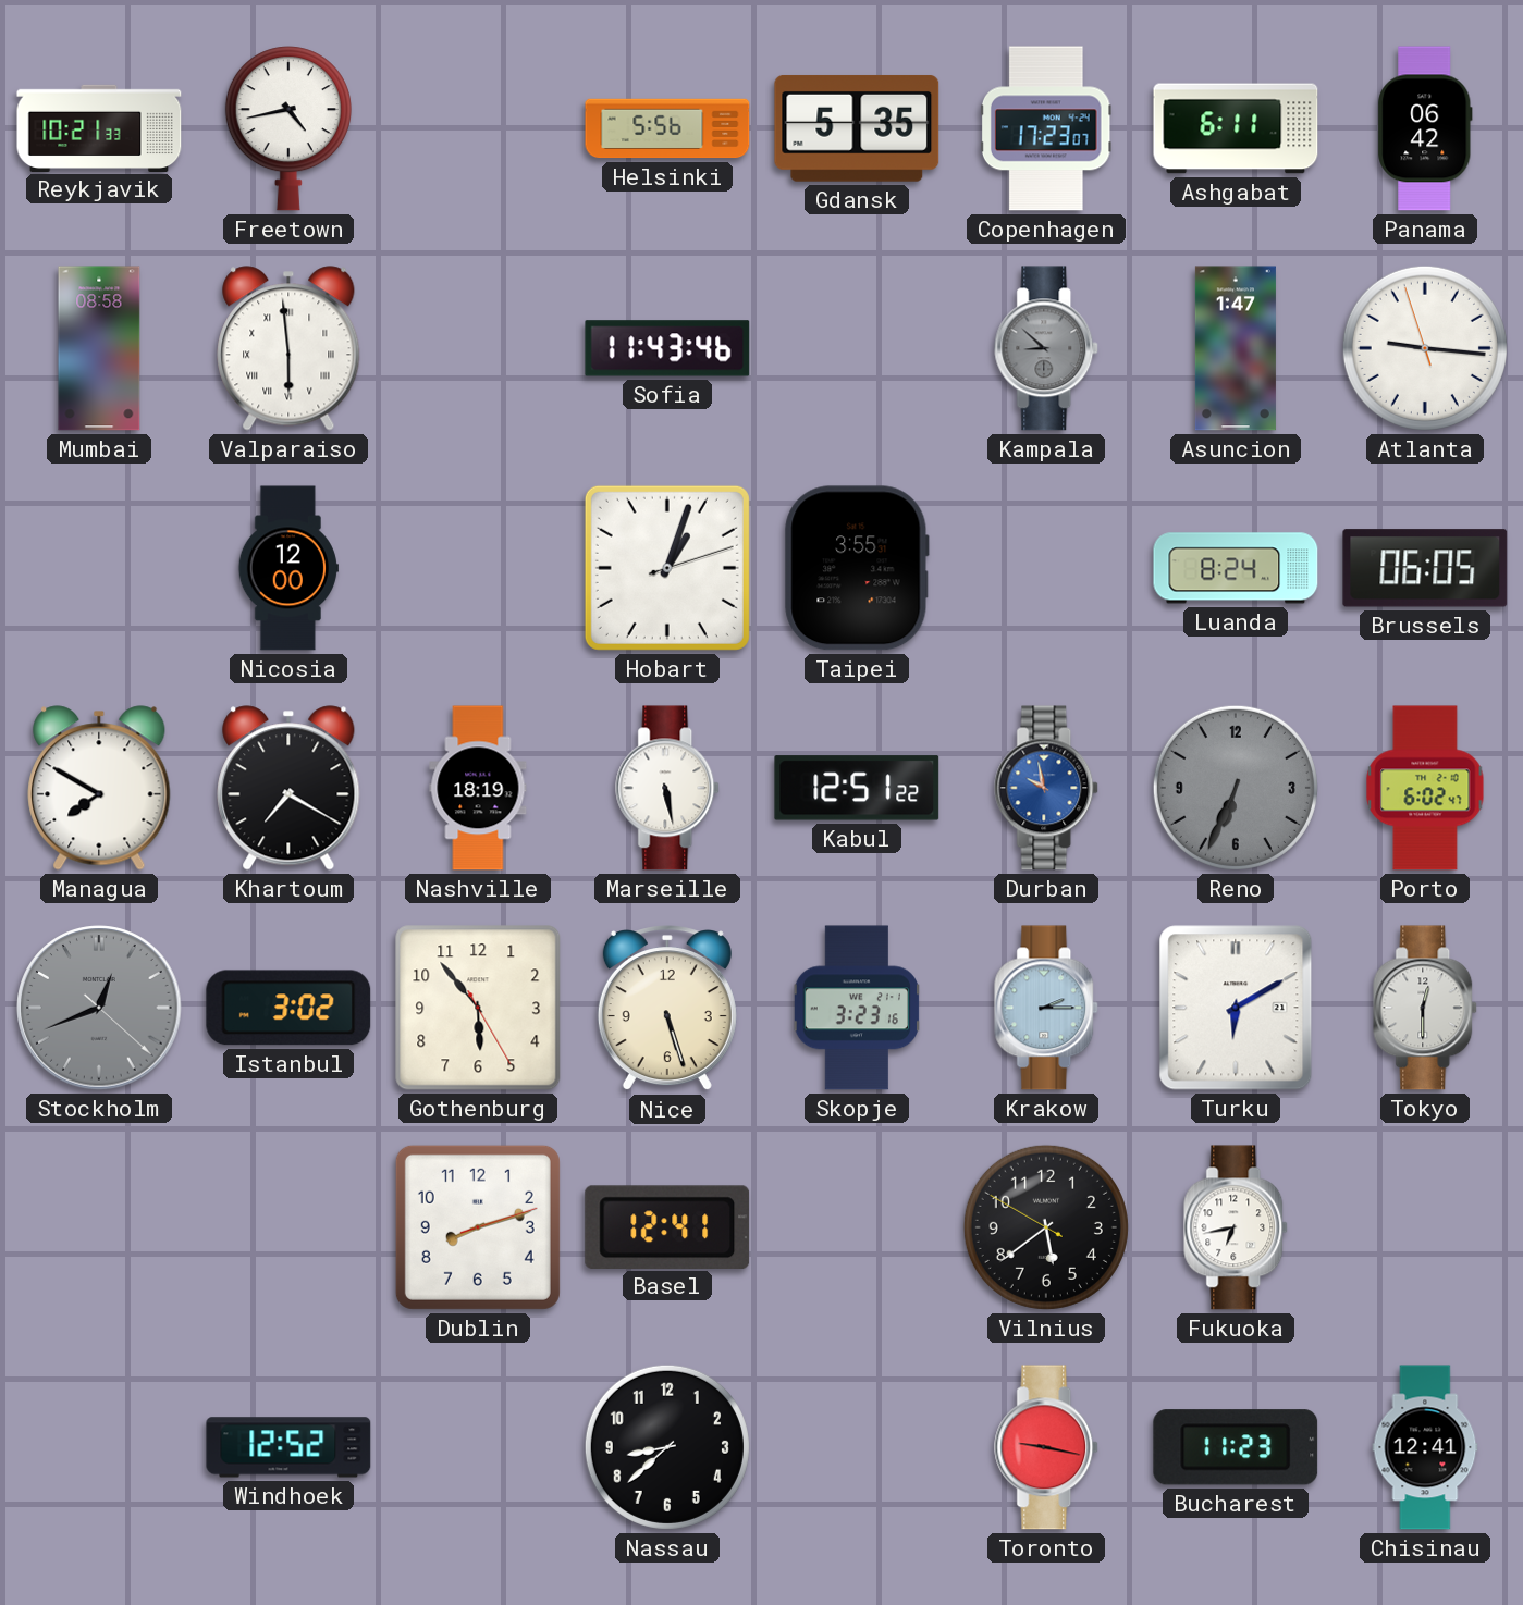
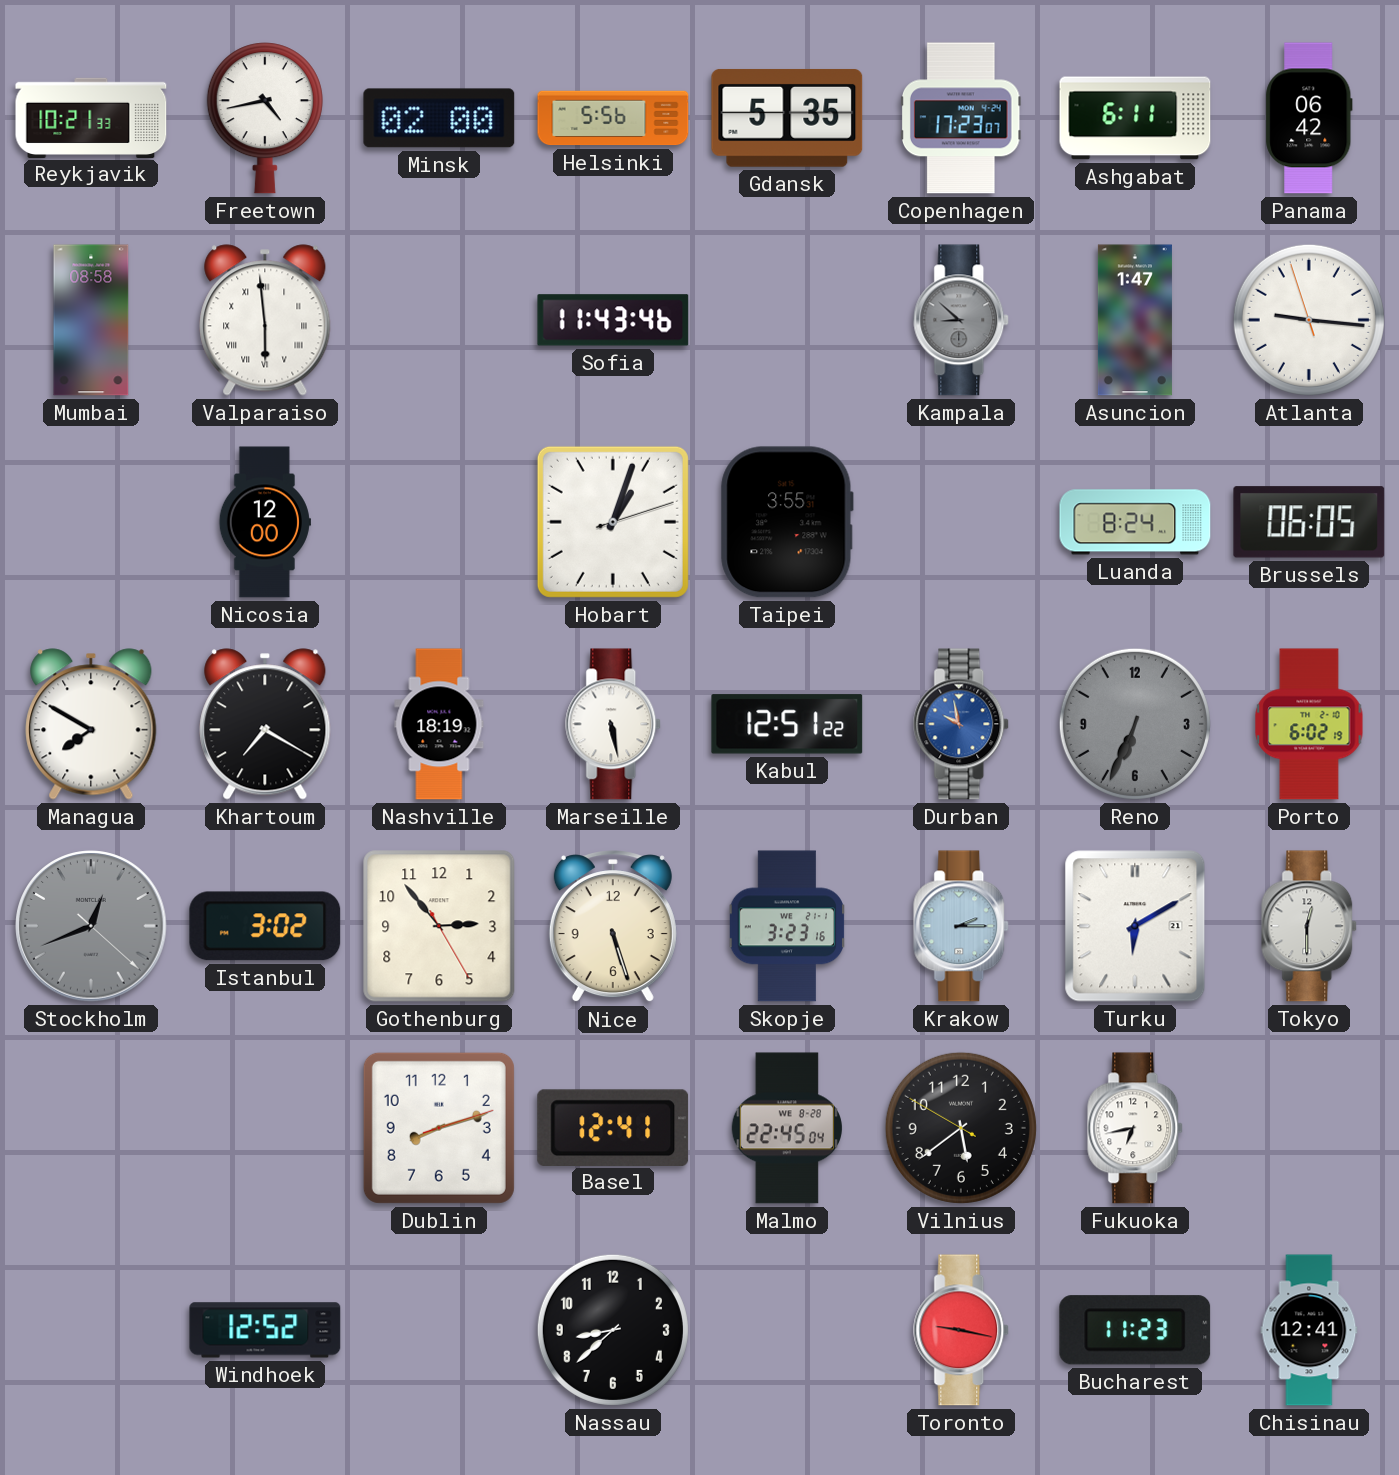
Minsk: none -> 02:00 (439, 118)
Porto: 6:02:47 -> 6:02:19 (1309, 724)
Gothenburg: 5:53 -> 2:53 (439, 926)
Malmo: none -> 22:45 (786, 1128)
